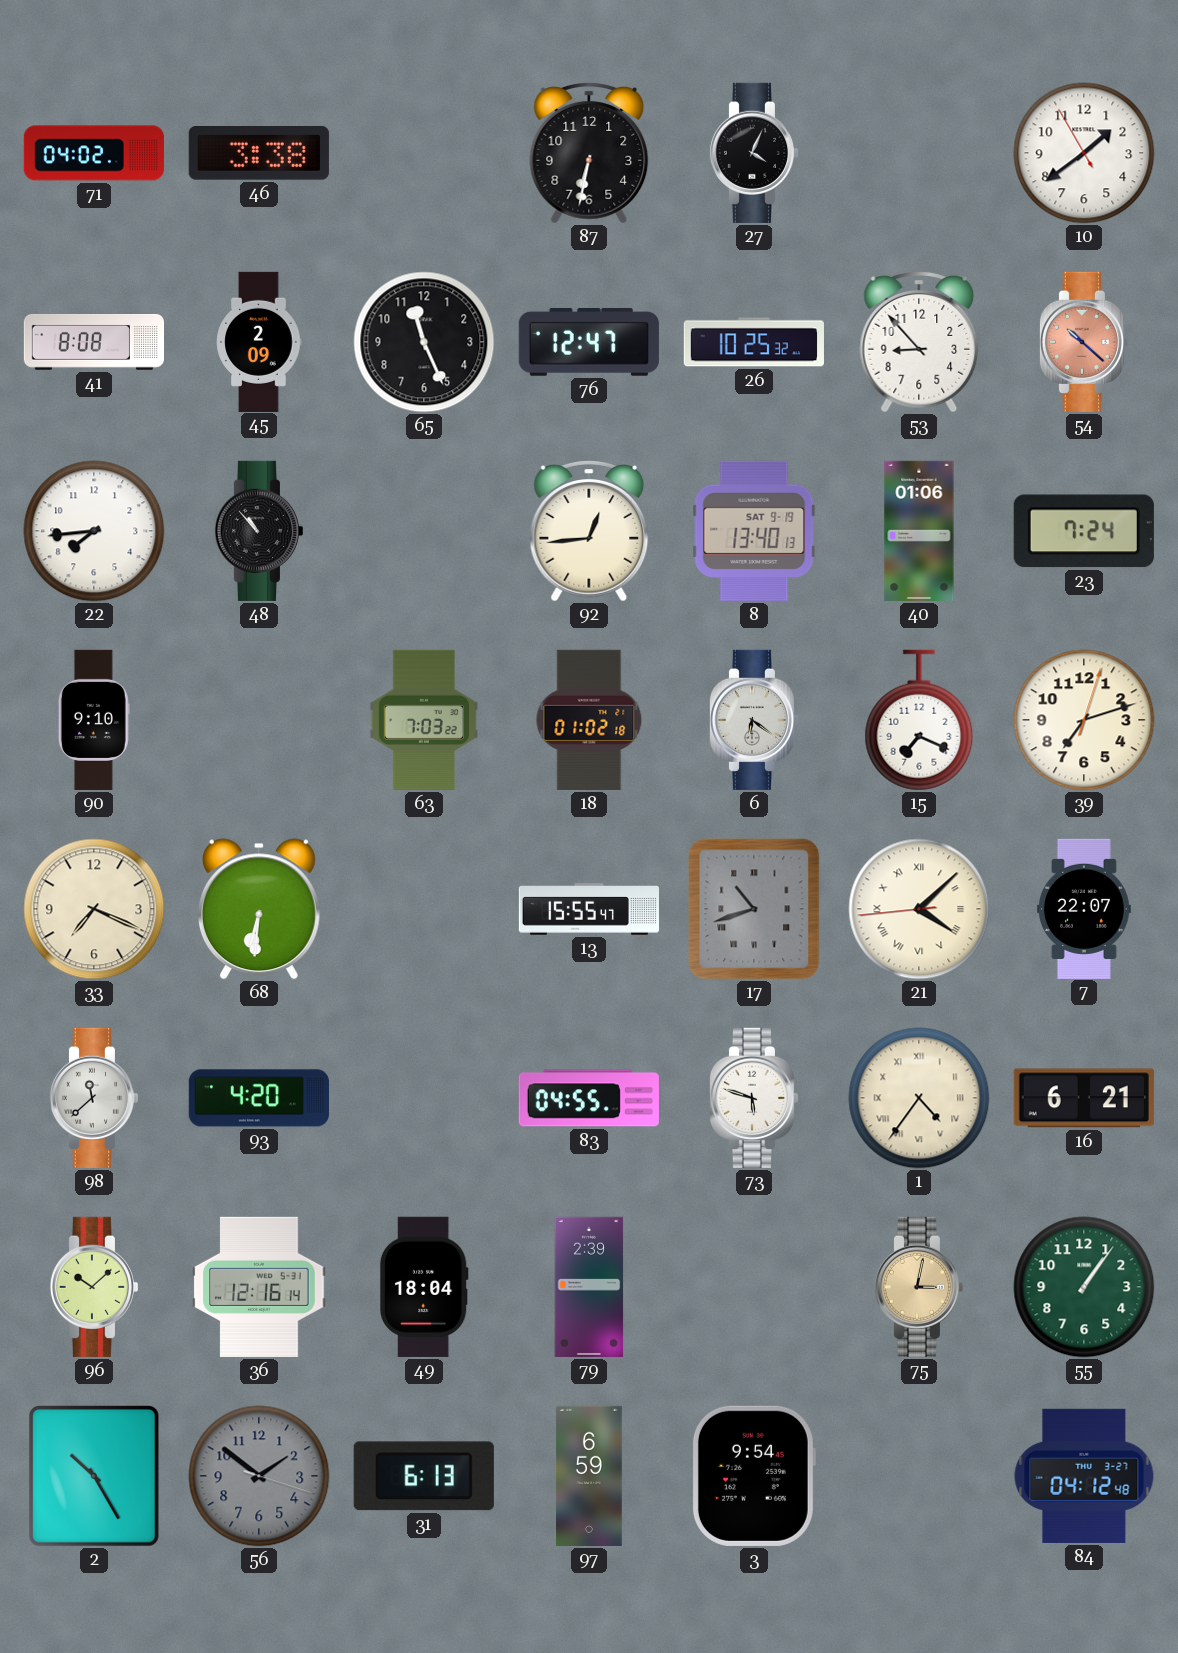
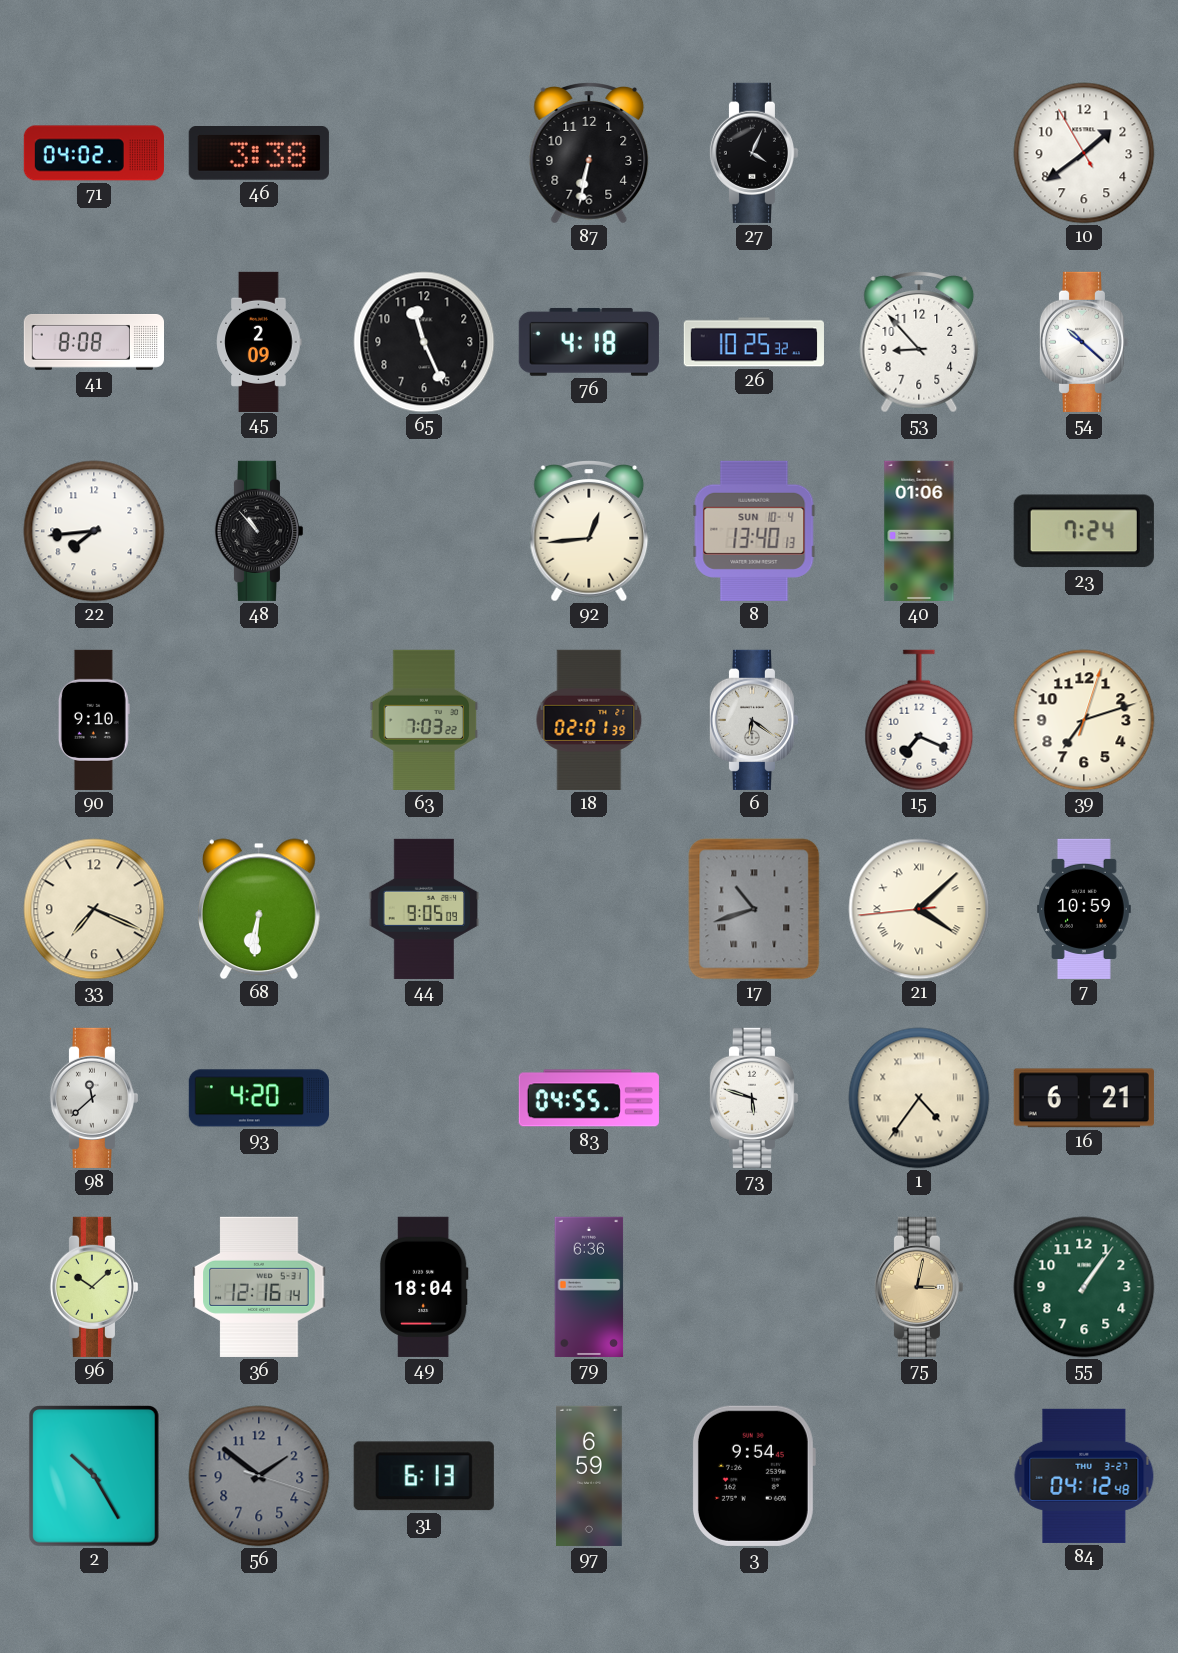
76: 12:47 -> 4:18 (589, 342)
54 dial: salmon -> white (1083, 342)
8 date: SAT 9-19 -> SUN 10-4 (754, 531)
18: 01:02 -> 02:01 (589, 720)
44: none -> 9:05 (424, 909)
13: 15:55 -> none (588, 910)
7: 22:07 -> 10:59 (1085, 908)
79: 2:39 -> 6:36 (589, 1287)
